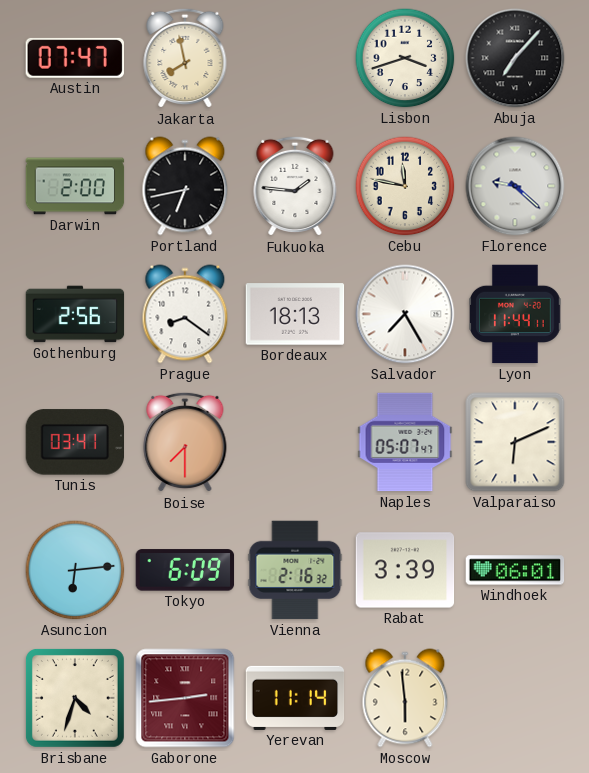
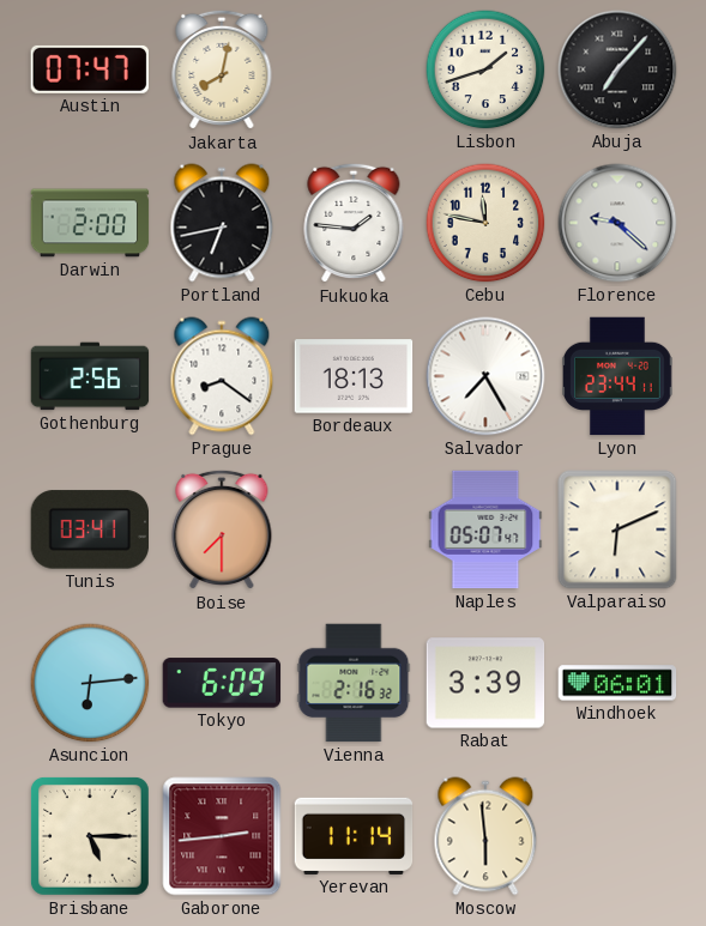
Jakarta: 7:58 -> 8:02 (222, 69)
Lisbon: 3:42 -> 1:42 (485, 69)
Lyon: 11:44 -> 23:44 (617, 376)
Brisbane: 4:33 -> 5:15 (90, 836)
